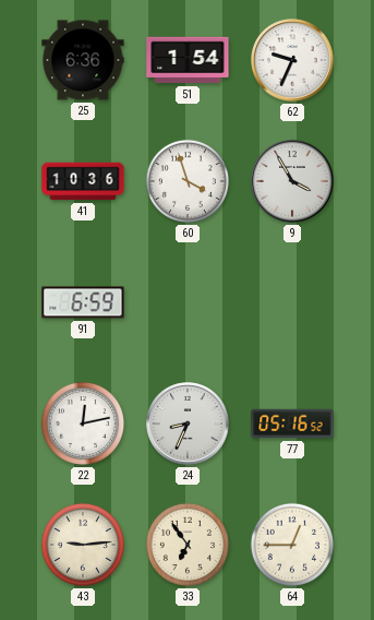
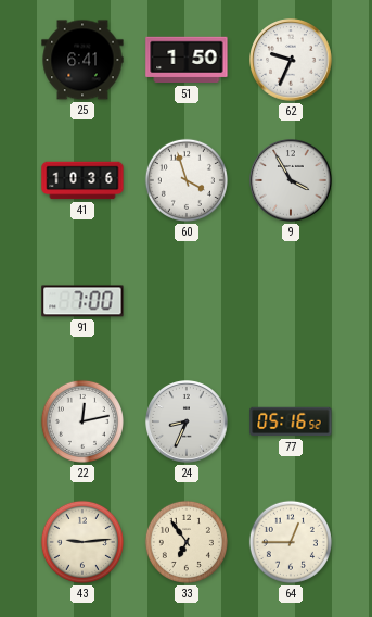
25: 6:36 -> 6:41 (82, 60)
51: 1:54 -> 1:50 (187, 60)
91: 6:59 -> 7:00 (82, 301)
